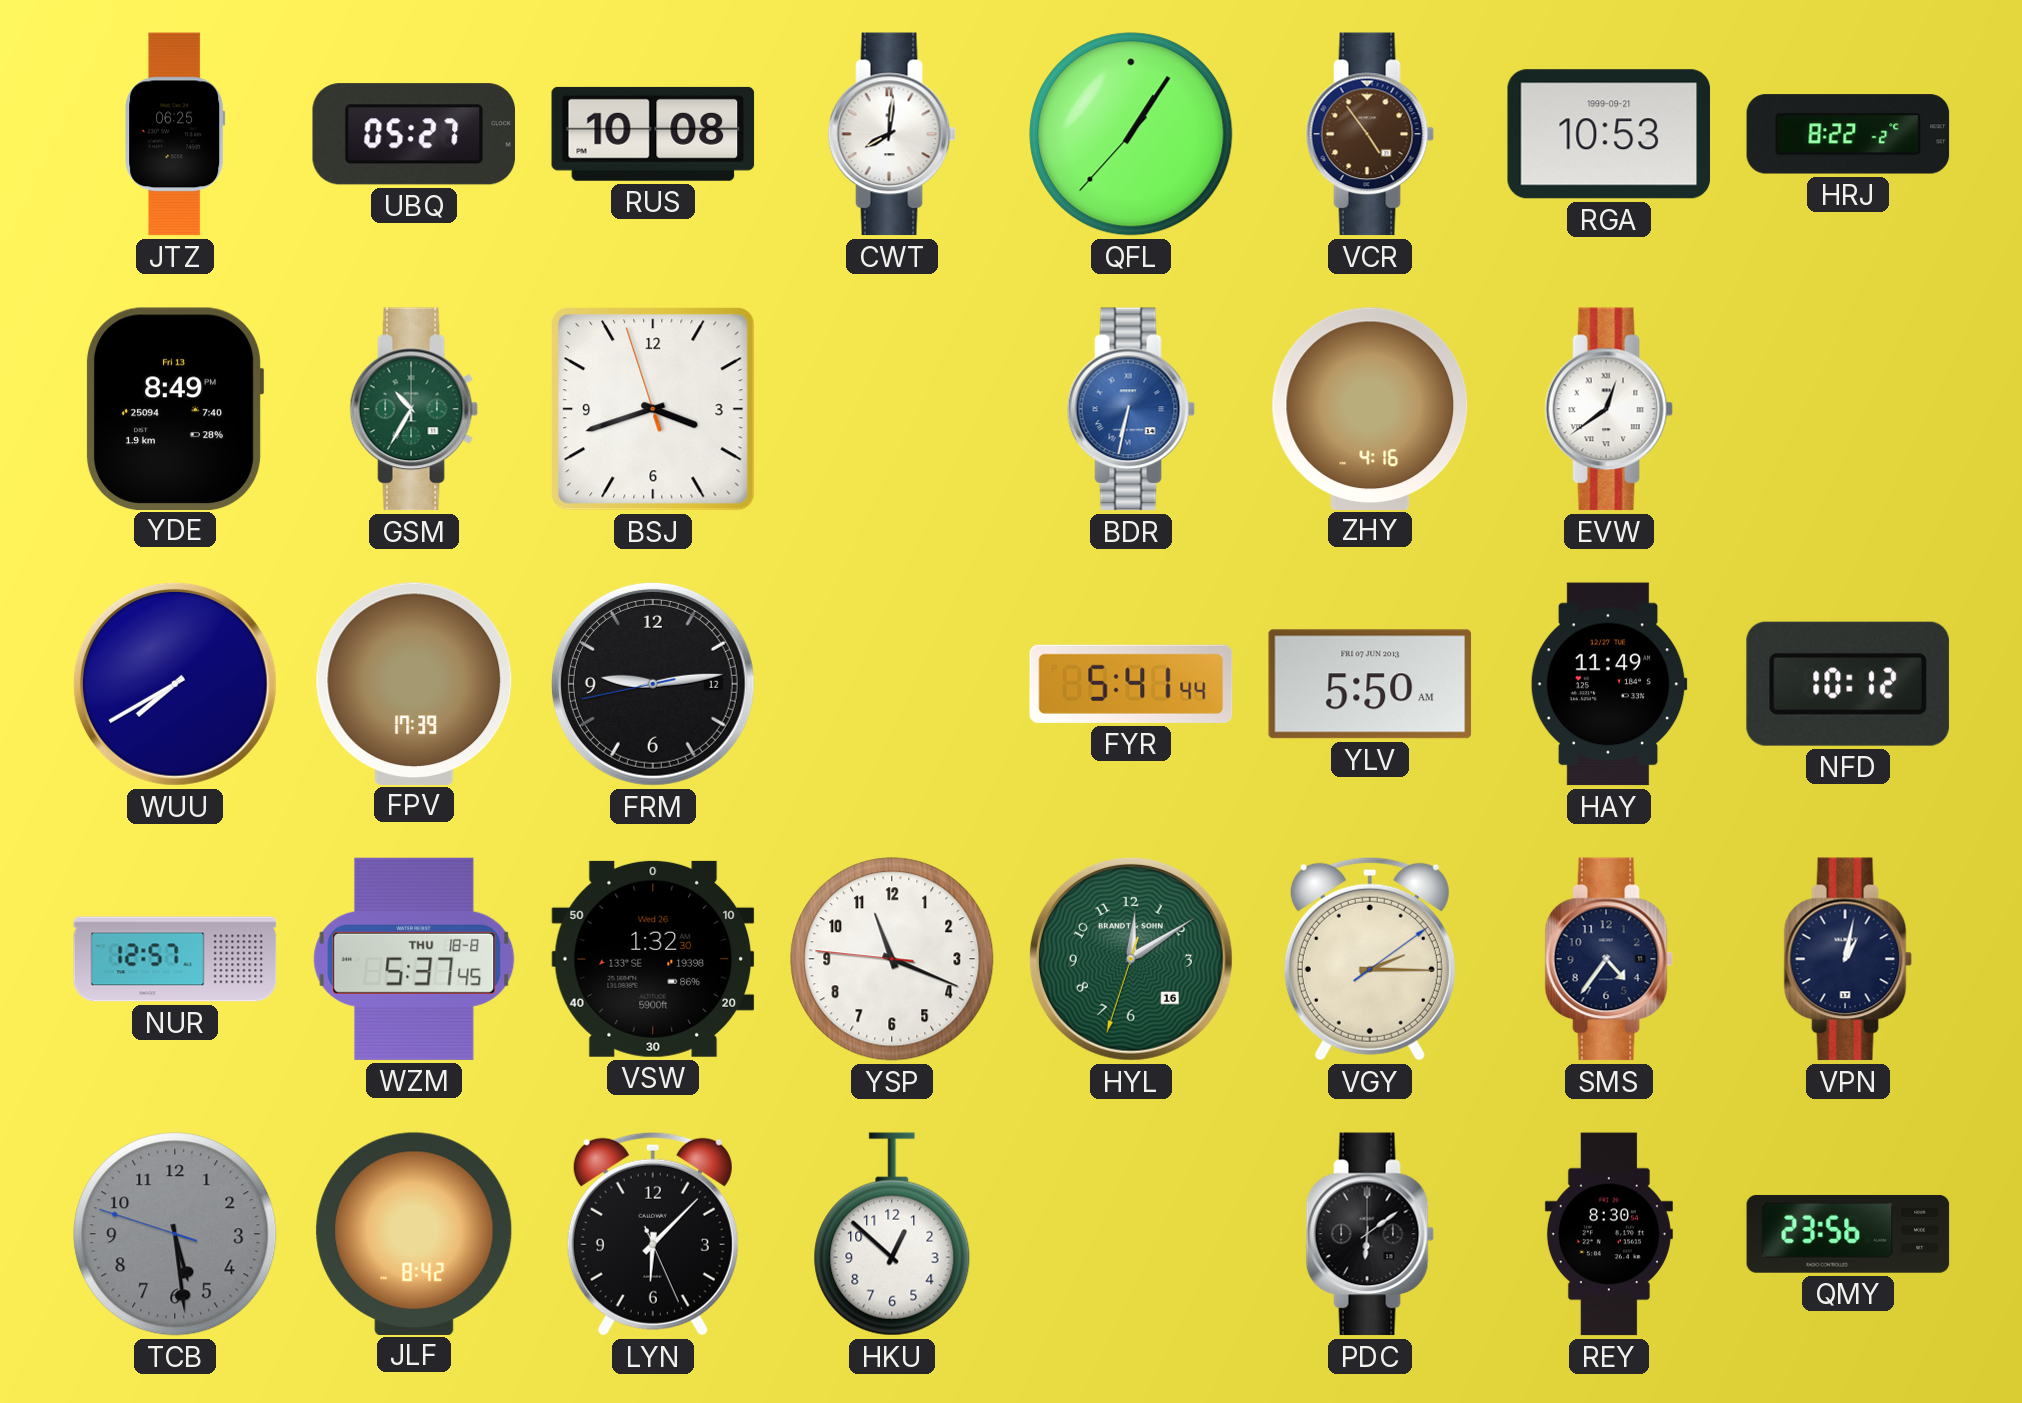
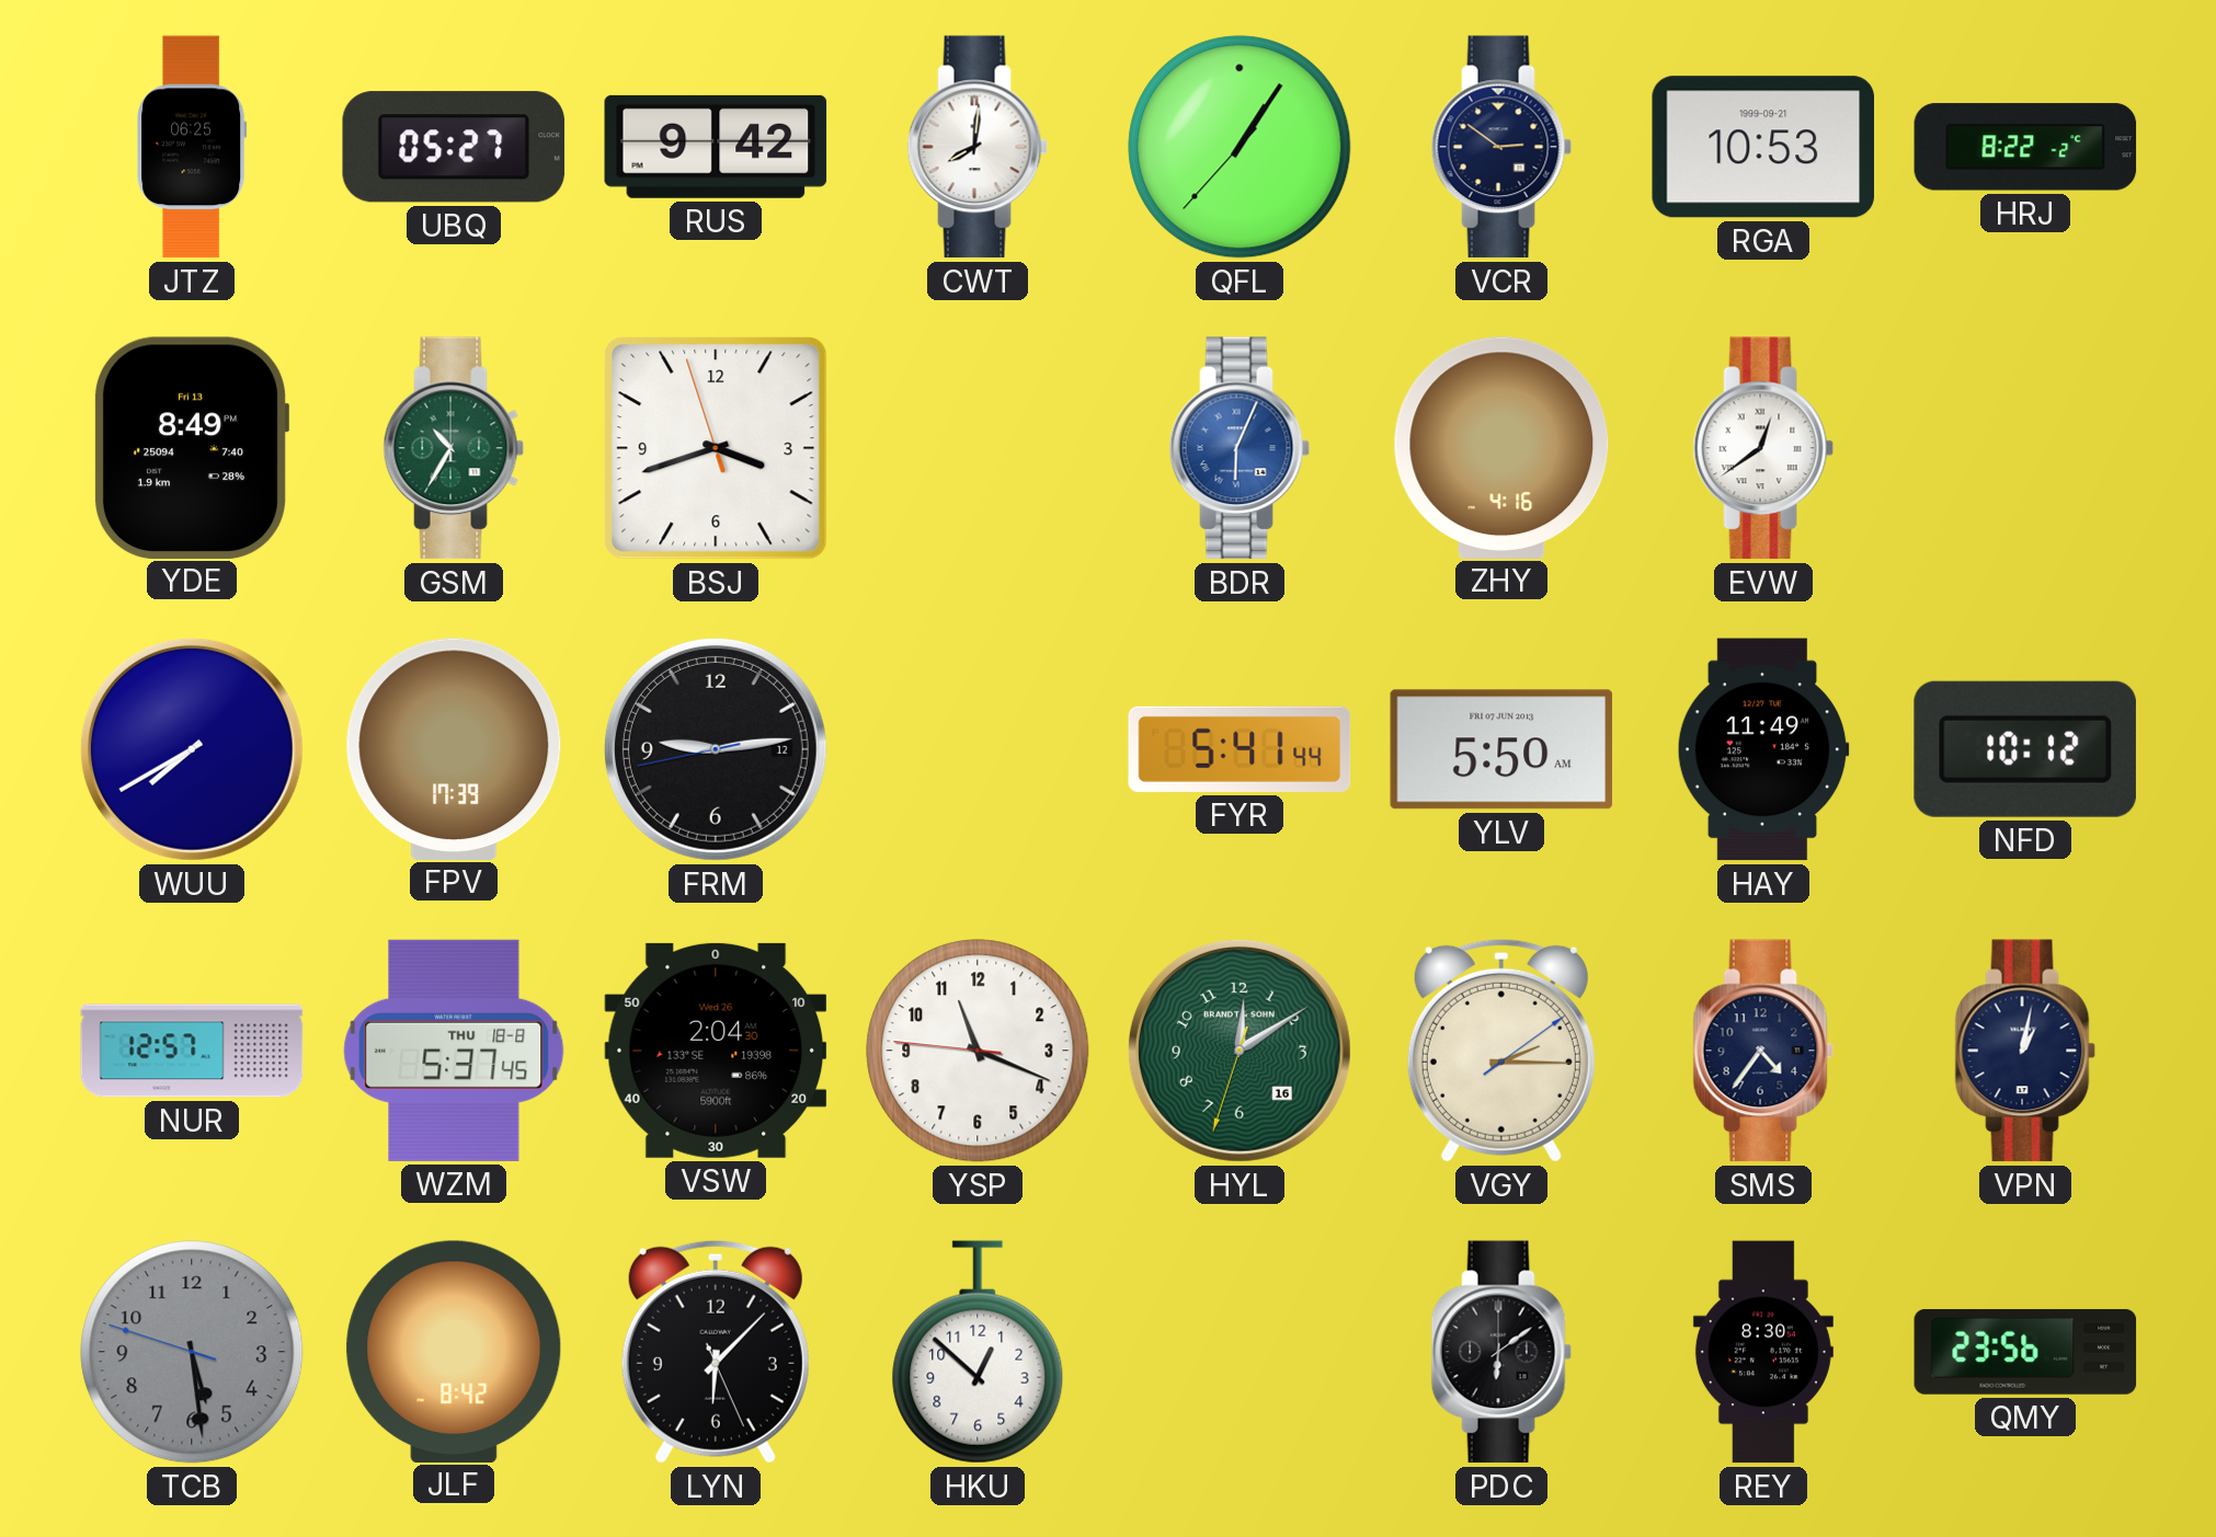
RUS: 10:08 -> 9:42 (716, 147)
VCR: 4:54 -> 2:51 (1501, 147)
VCR dial: brown -> navy (1501, 147)
BDR: 6:32 -> 6:04 (1240, 448)
VSW: 1:32 -> 2:04 (716, 1051)
